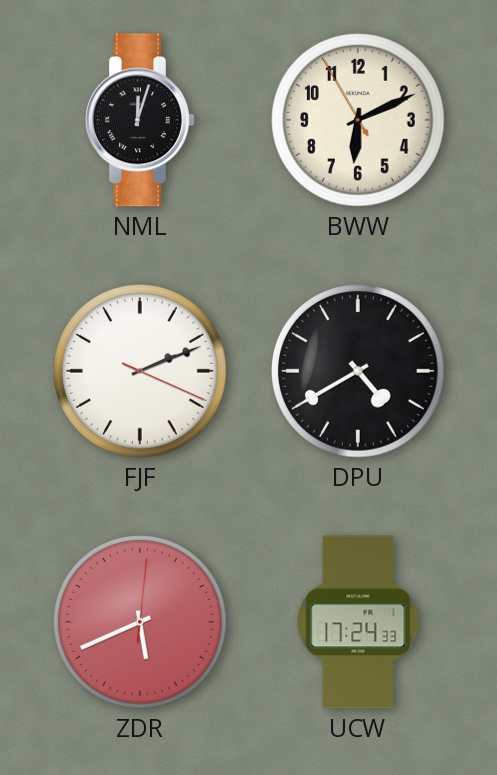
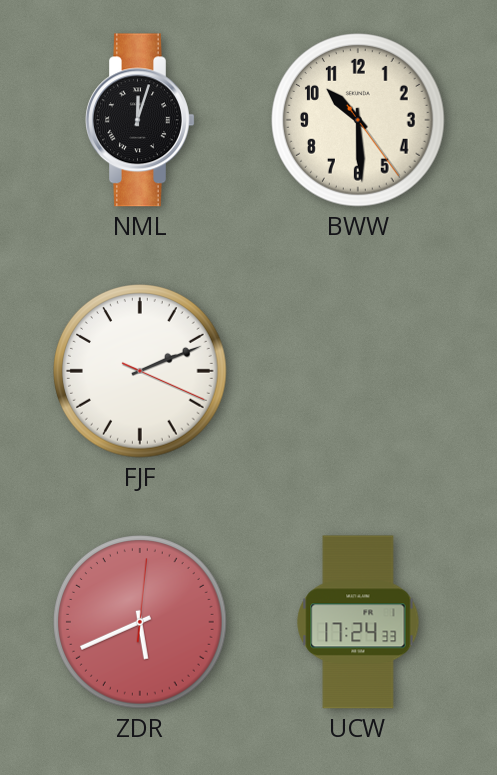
BWW: 6:10 -> 10:29 (359, 121)
DPU: 4:40 -> none (359, 372)
